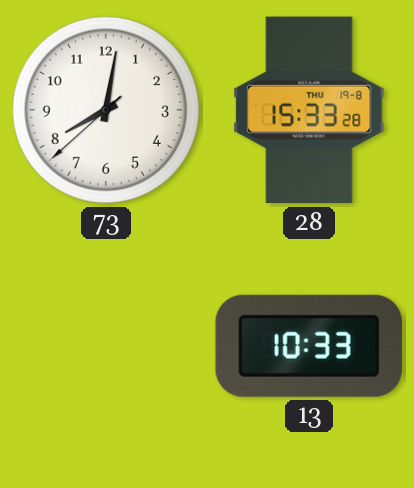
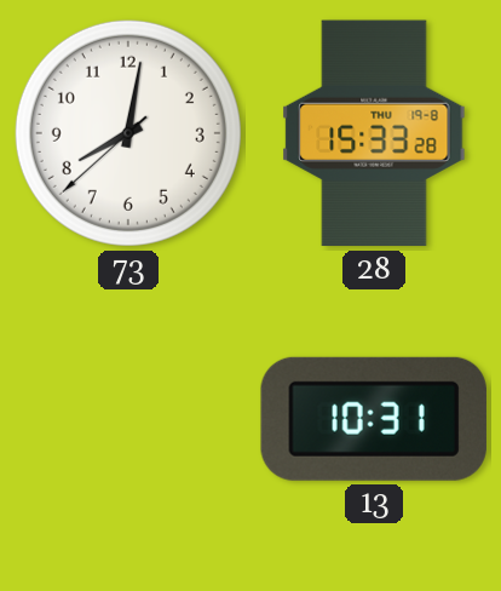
13: 10:33 -> 10:31 (374, 419)
